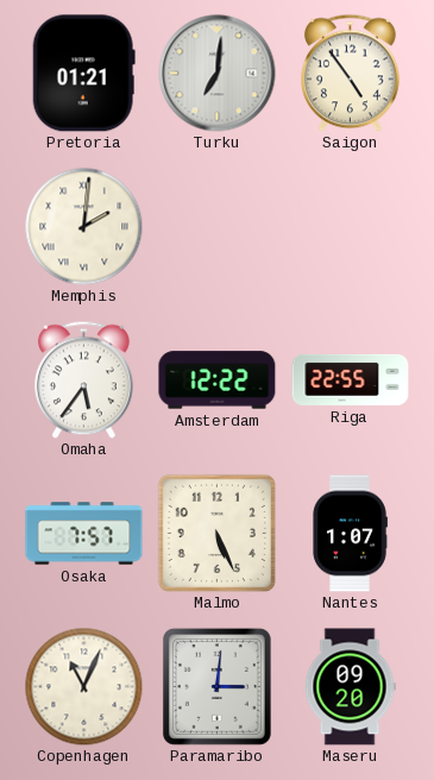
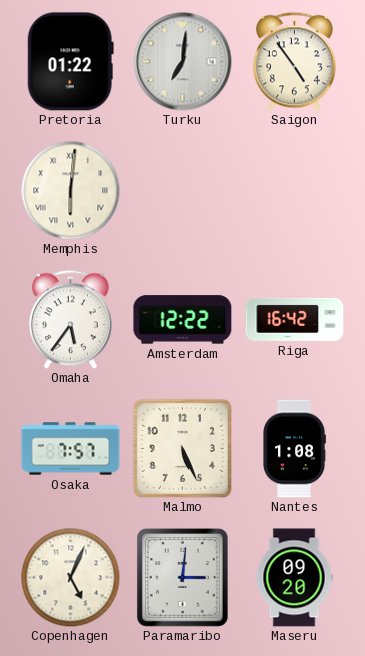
Pretoria: 01:21 -> 01:22 (70, 62)
Memphis: 2:01 -> 6:01 (71, 191)
Riga: 22:55 -> 16:42 (295, 319)
Nantes: 1:07 -> 1:08 (294, 449)
Copenhagen: 11:04 -> 5:04 (71, 578)
